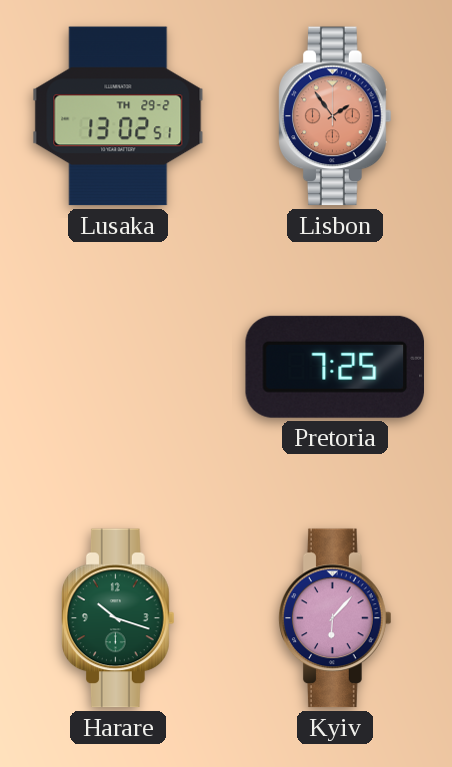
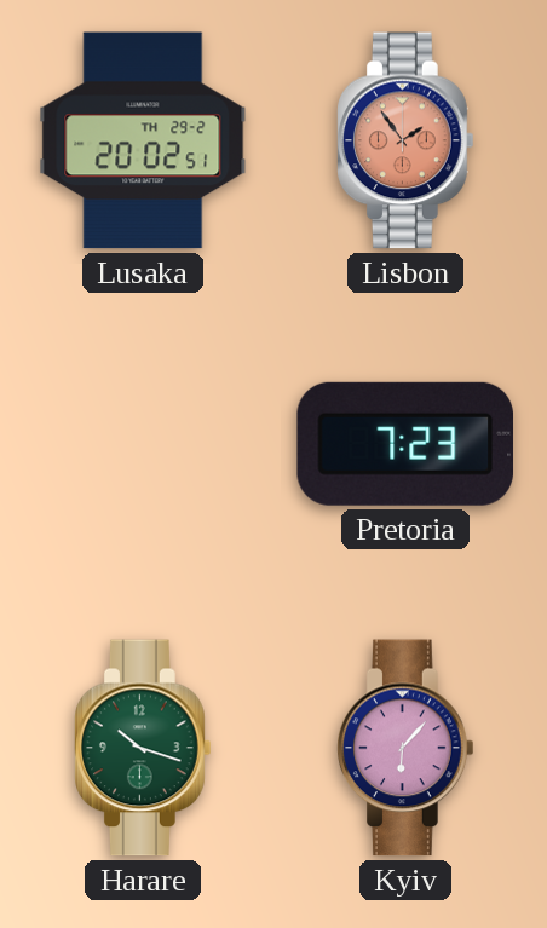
Lusaka: 13:02 -> 20:02 (143, 140)
Pretoria: 7:25 -> 7:23 (404, 444)
